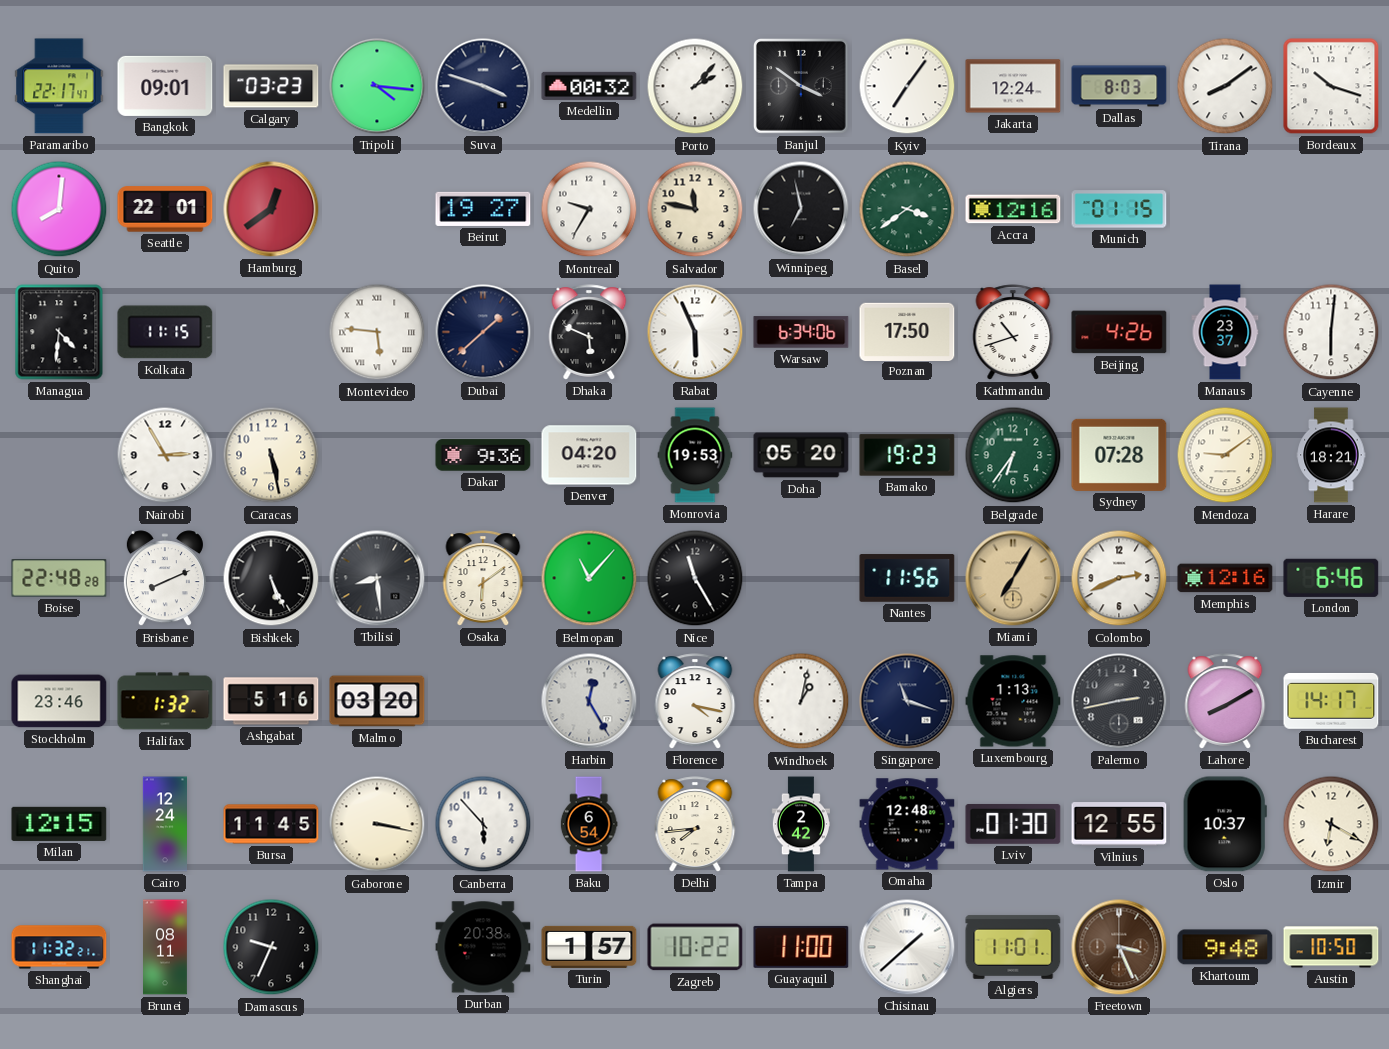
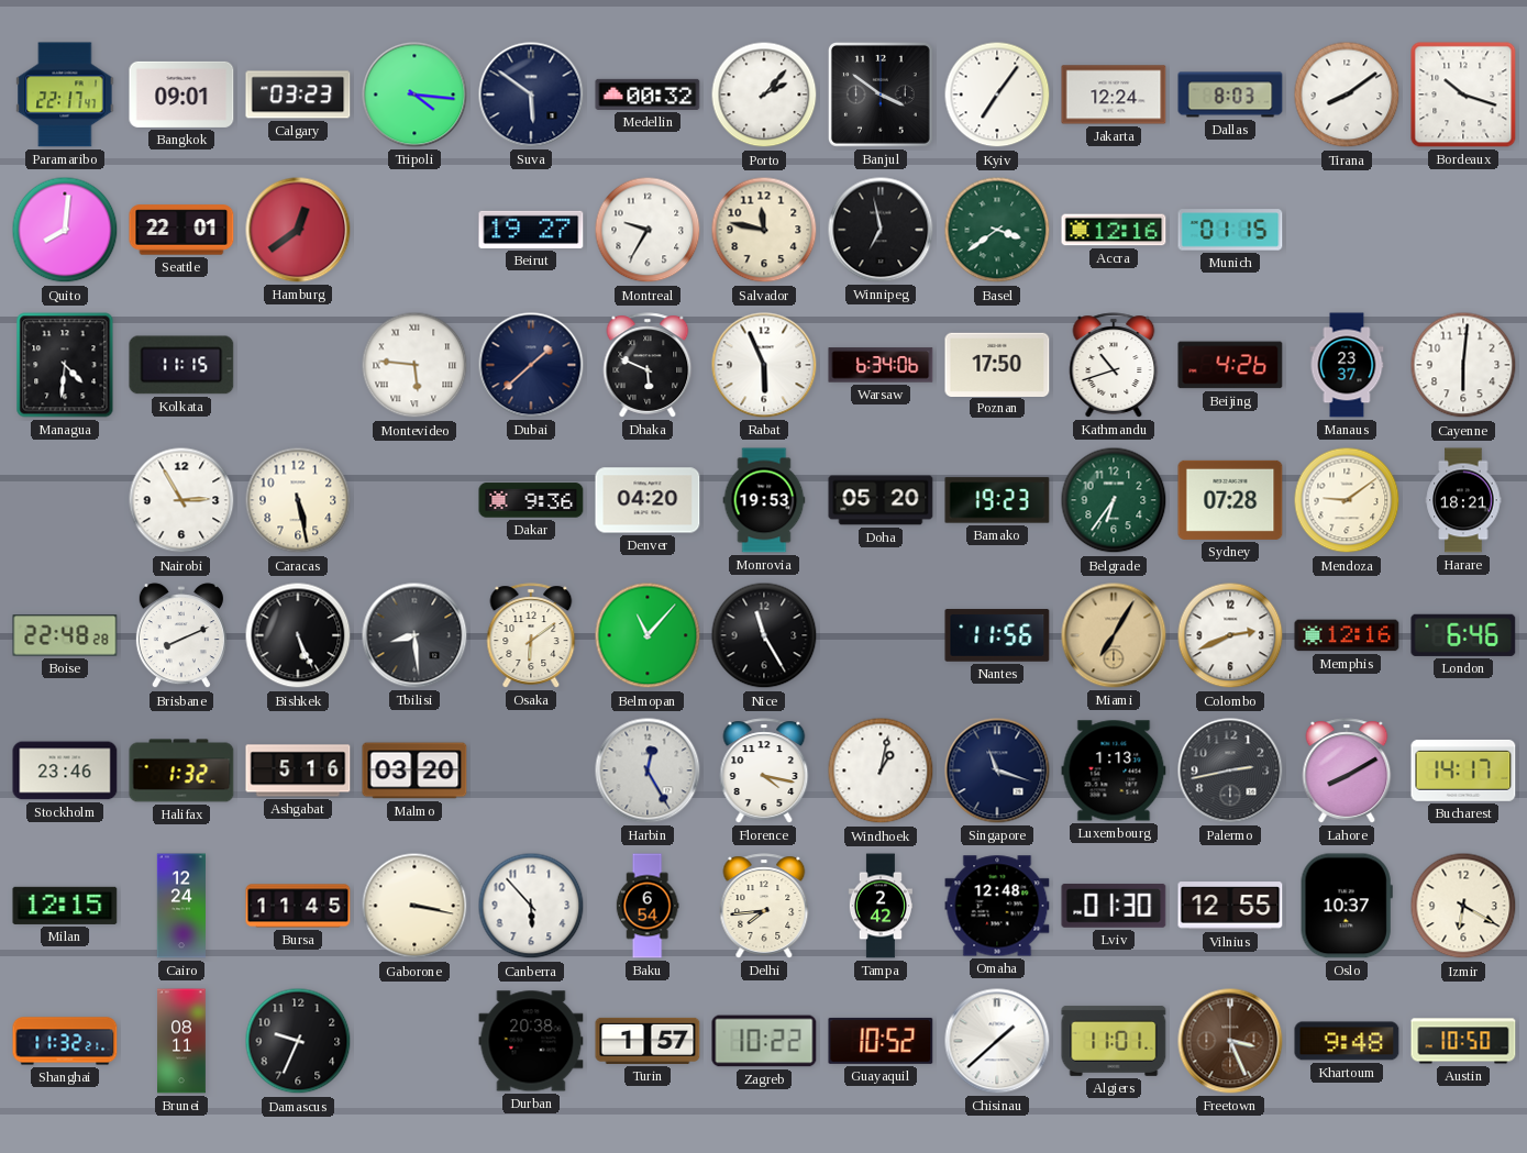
Suva: 3:48 -> 5:51 (531, 95)
Guayaquil: 11:00 -> 10:52 (881, 1041)
